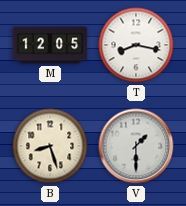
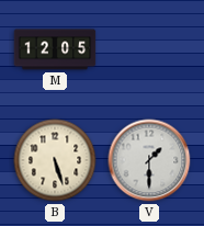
T: 8:17 -> none (136, 45)
B: 8:27 -> 5:27 (55, 160)
